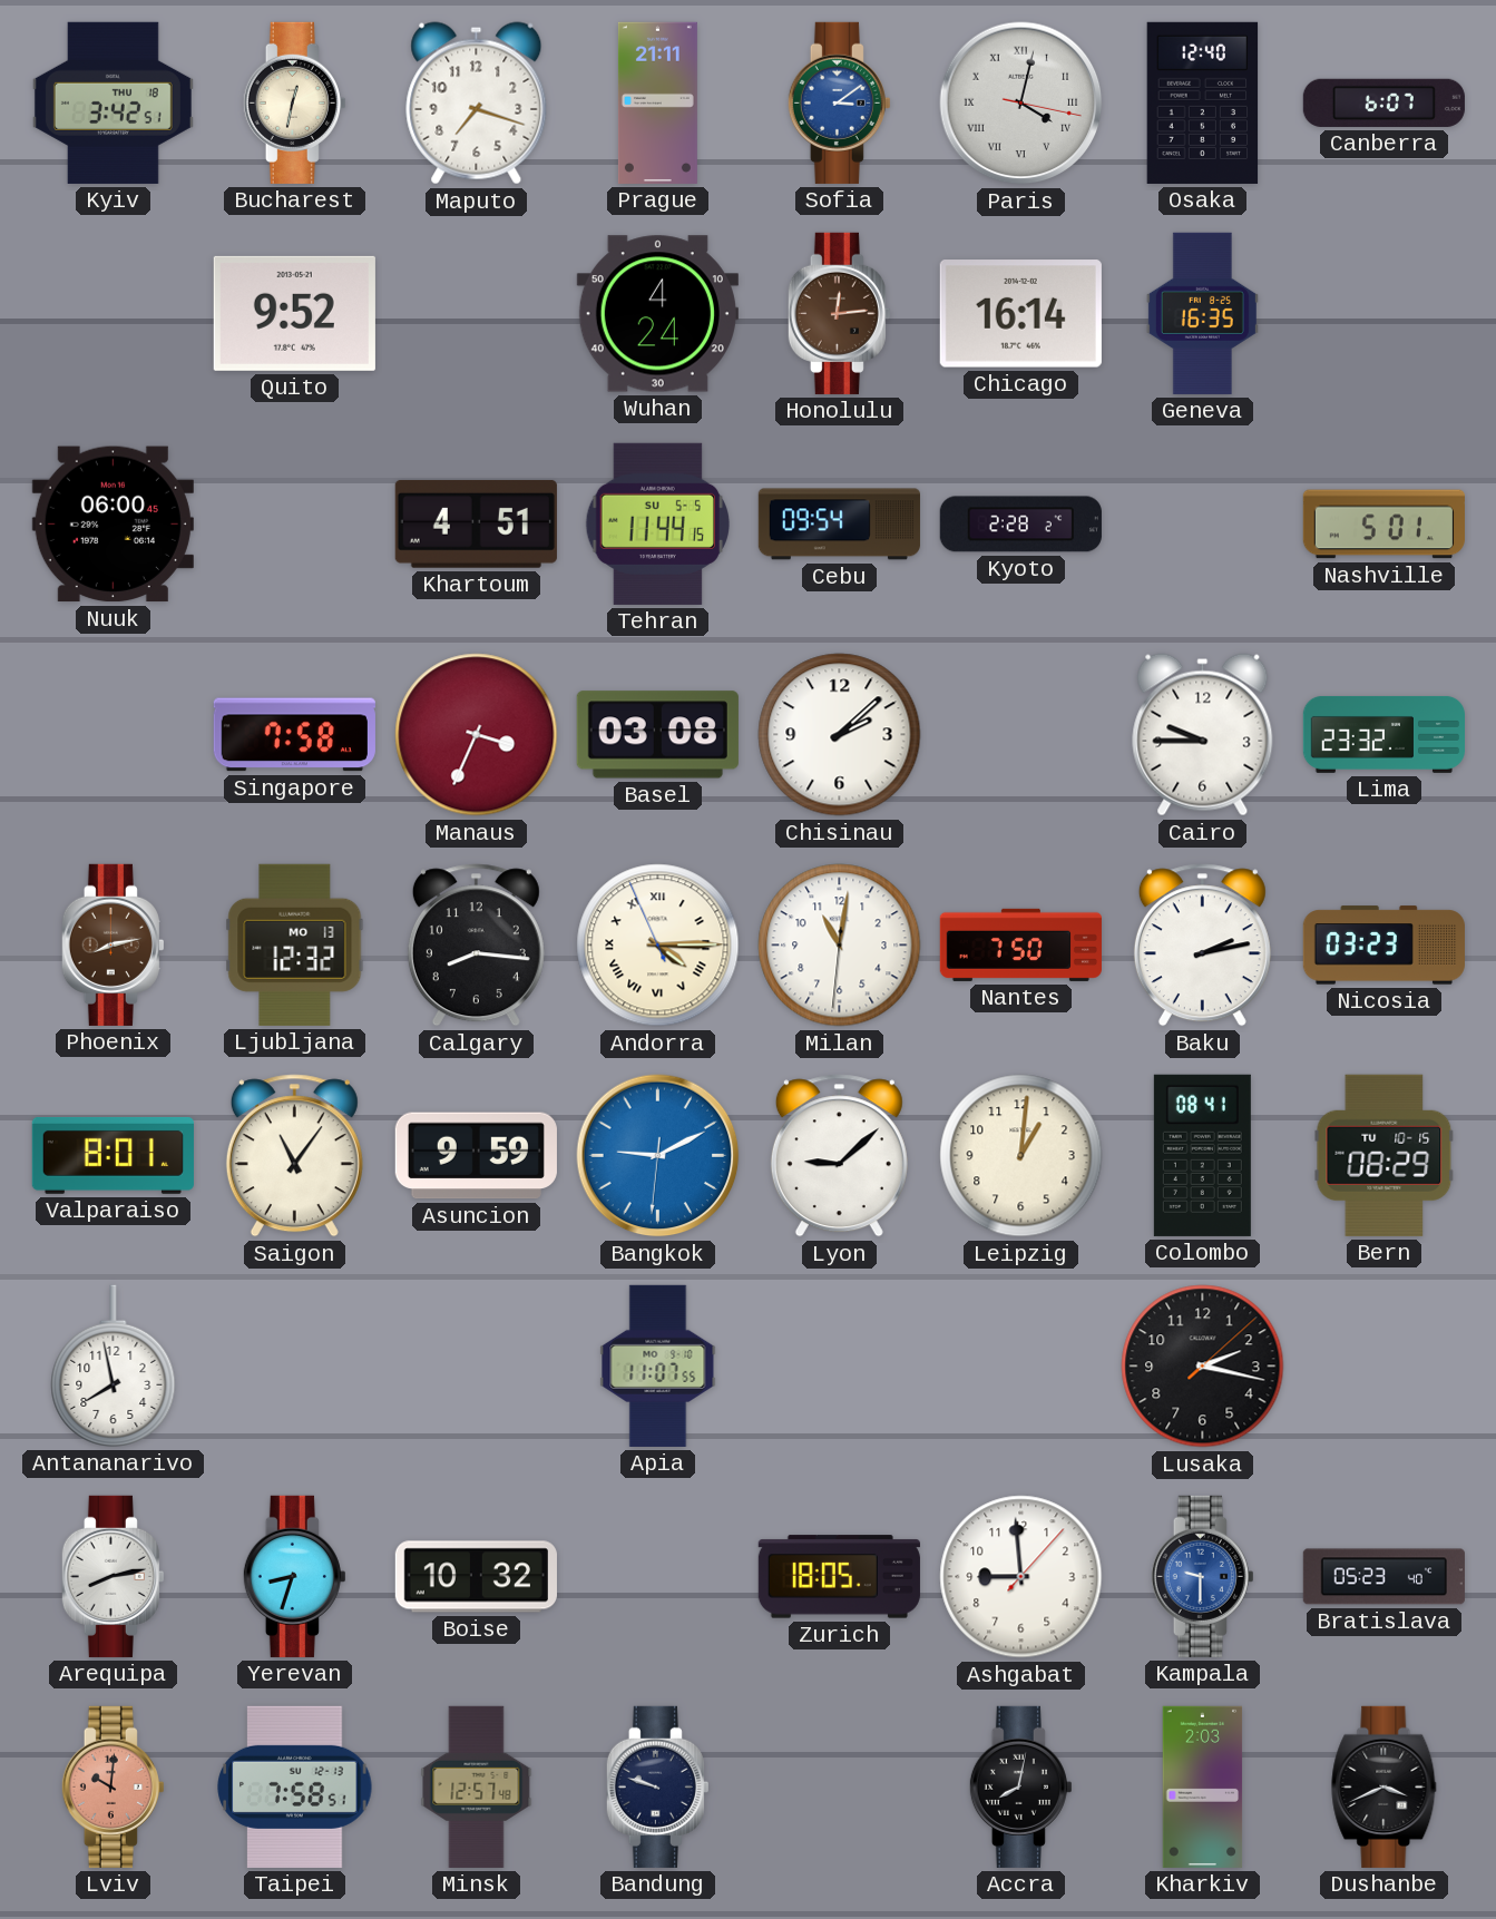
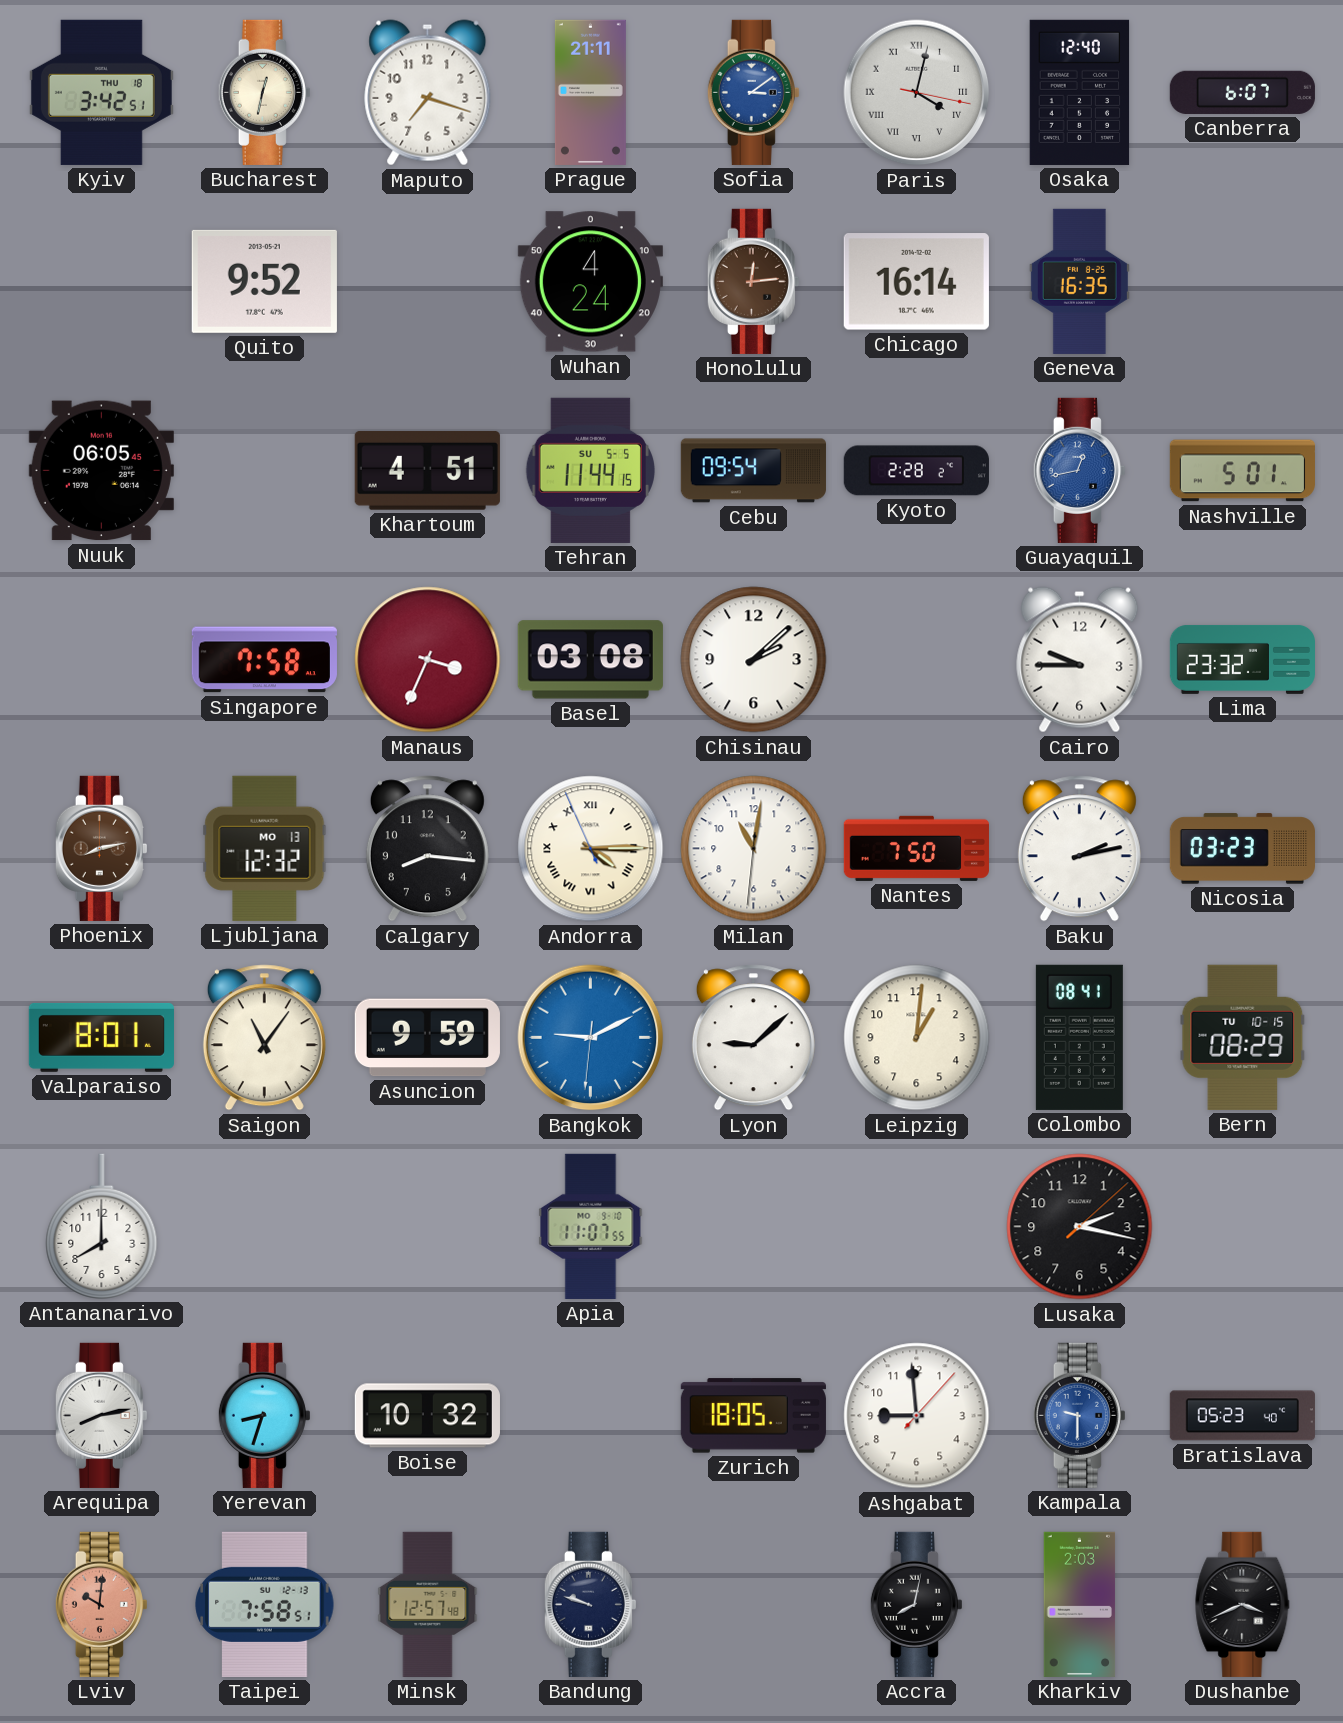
Nuuk: 06:00 -> 06:05 (101, 471)
Guayaquil: none -> 12:43 (1079, 470)
Antananarivo: 7:58 -> 8:00 (102, 1226)
